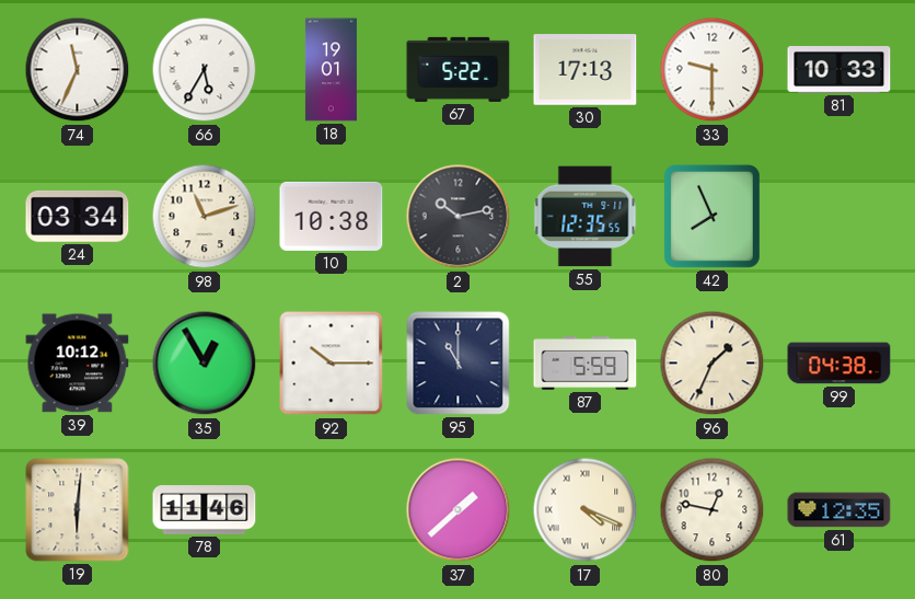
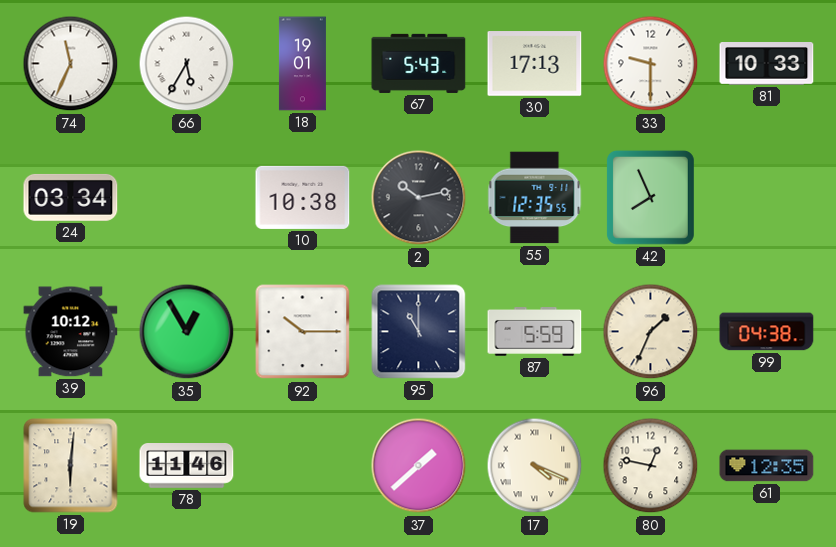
67: 5:22 -> 5:43 (419, 63)
98: 11:12 -> none (205, 217)
